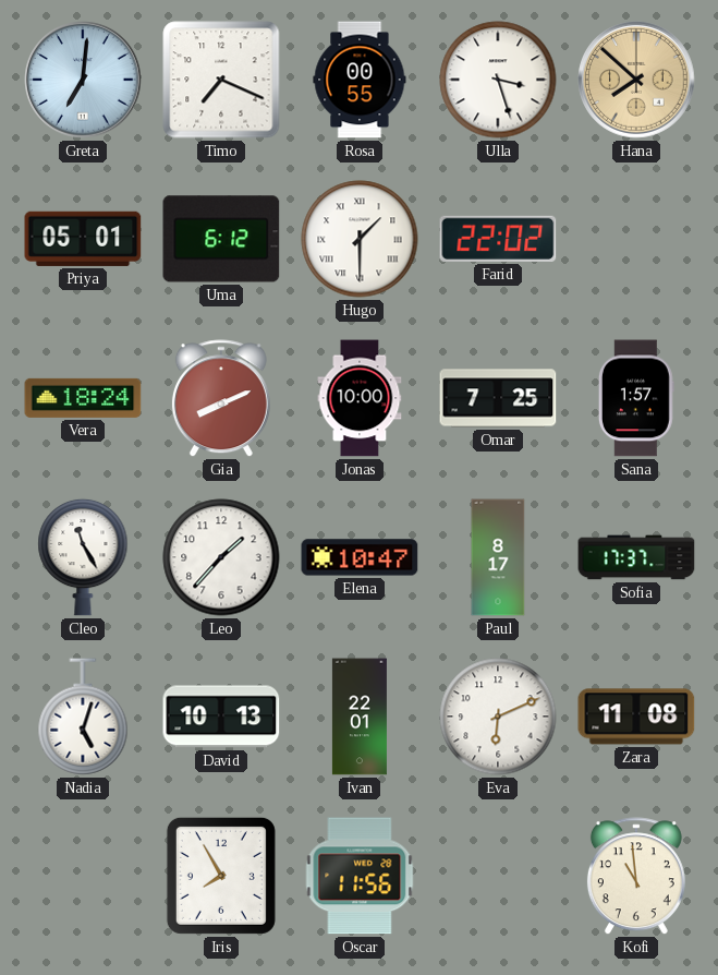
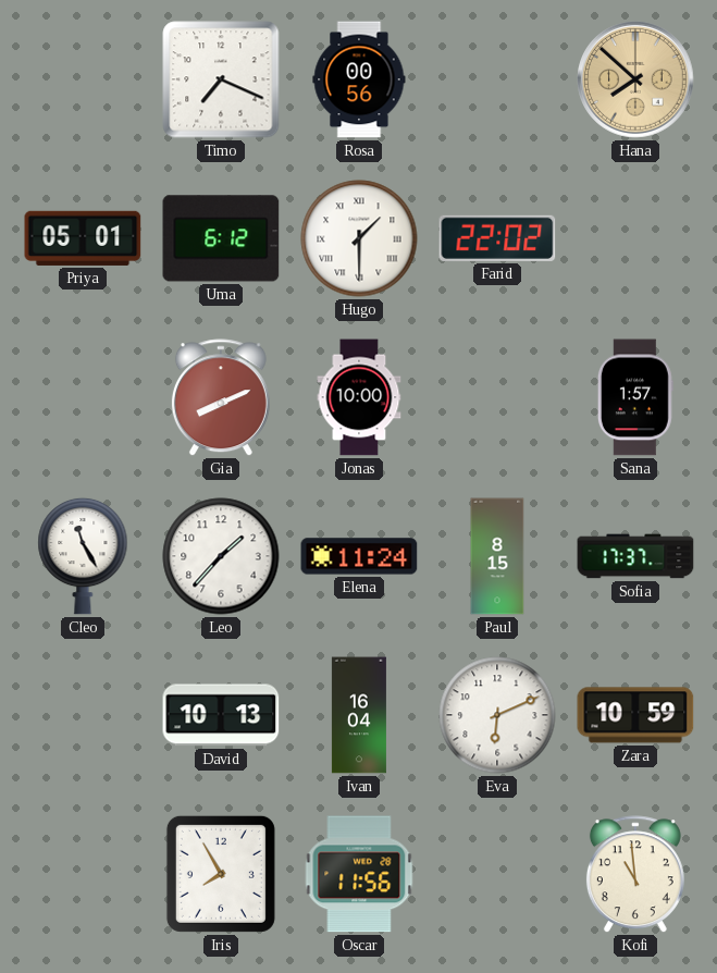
Greta: 7:01 -> none (83, 80)
Rosa: 00:55 -> 00:56 (359, 79)
Ulla: 3:27 -> none (498, 80)
Vera: 18:24 -> none (83, 398)
Omar: 7:25 -> none (498, 398)
Elena: 10:47 -> 11:24 (359, 556)
Paul: 8:17 -> 8:15 (497, 556)
Nadia: 5:03 -> none (83, 717)
Ivan: 22:01 -> 16:04 (359, 715)
Zara: 11:08 -> 10:59 (635, 715)
